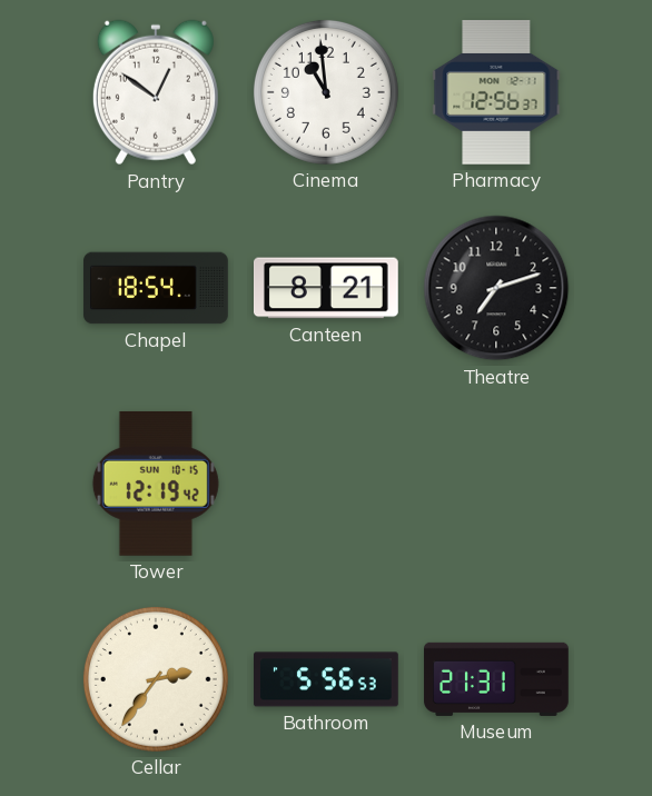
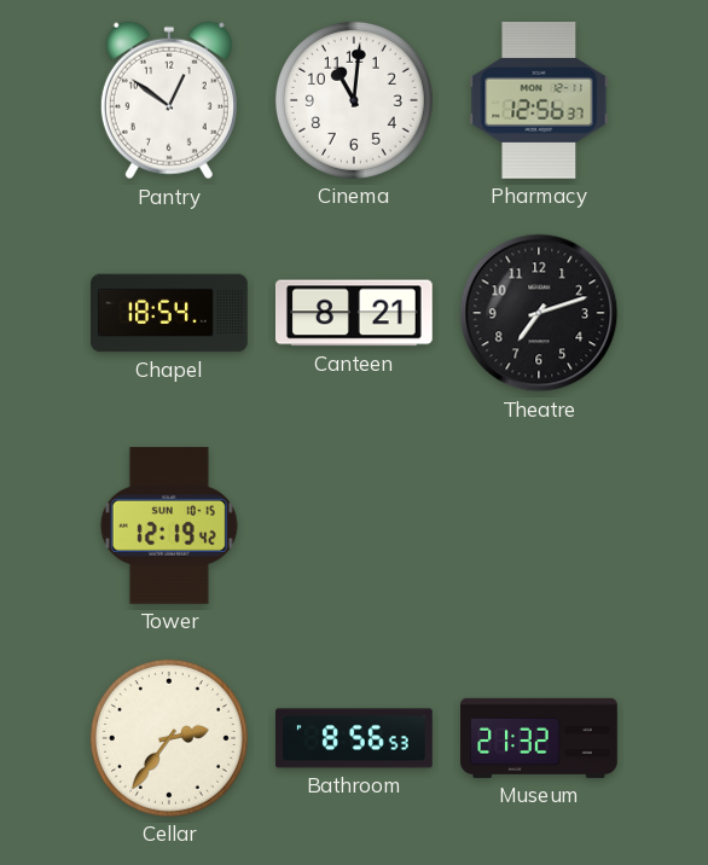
Cinema: 10:59 -> 11:01 (354, 100)
Bathroom: 5:56 -> 8:56 (354, 738)
Museum: 21:31 -> 21:32 (539, 738)
